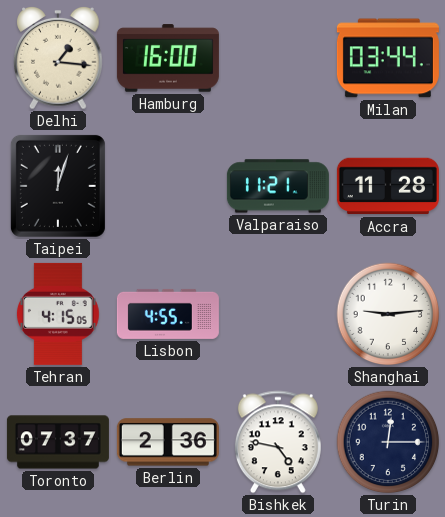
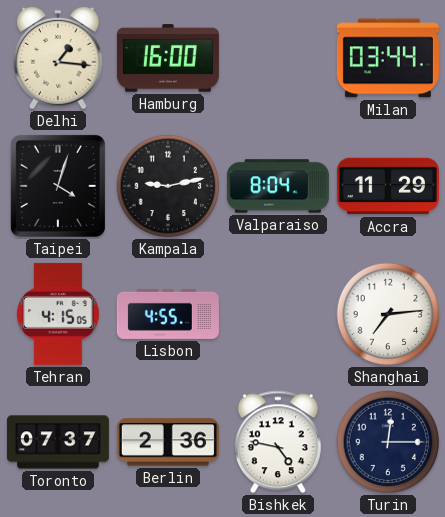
Taipei: 12:03 -> 4:03 (58, 186)
Kampala: none -> 9:13 (168, 186)
Valparaiso: 11:21 -> 8:04 (278, 186)
Accra: 11:28 -> 11:29 (388, 186)
Shanghai: 9:14 -> 7:14 (388, 314)
